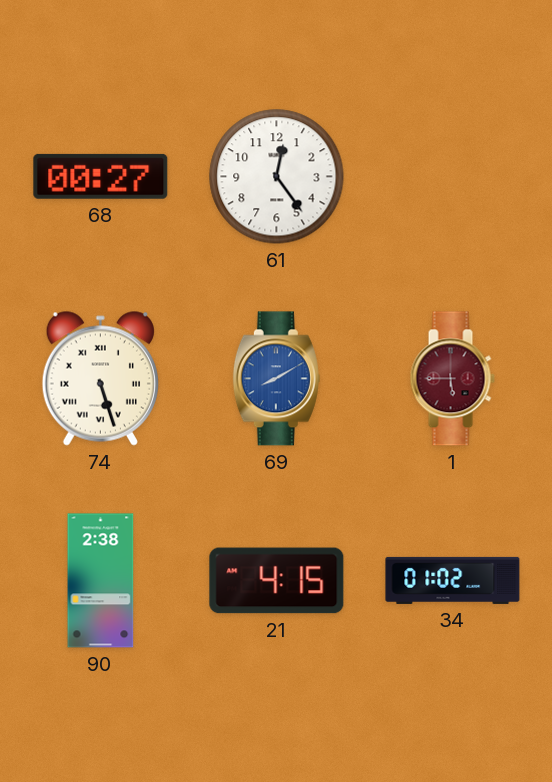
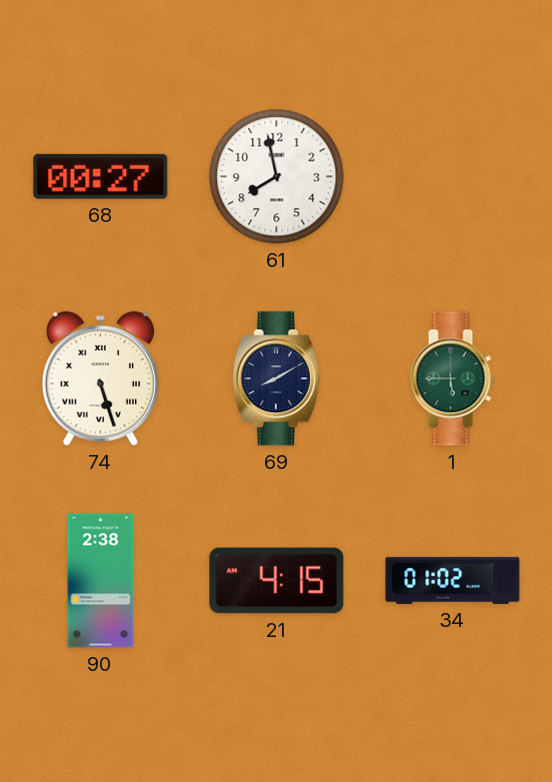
61: 12:24 -> 7:58 (277, 177)
69 dial: blue -> navy (276, 379)
1 dial: burgundy -> green (452, 379)
